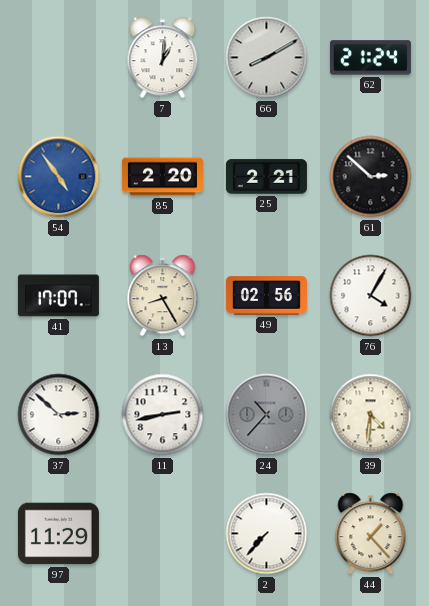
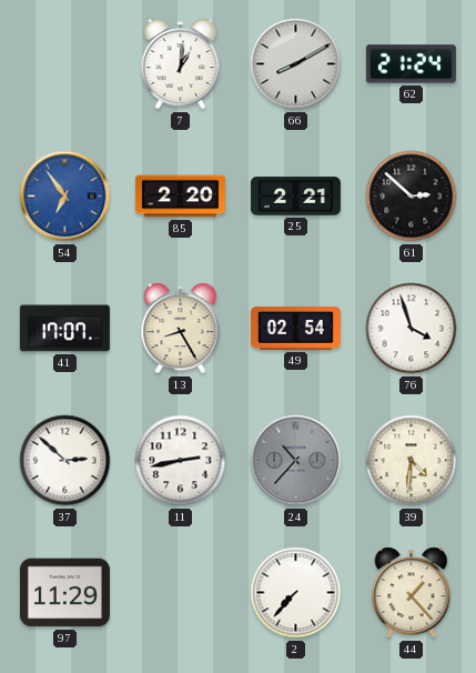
54: 4:54 -> 6:54 (65, 197)
49: 02:56 -> 02:54 (295, 329)
76: 4:05 -> 3:57 (412, 329)
